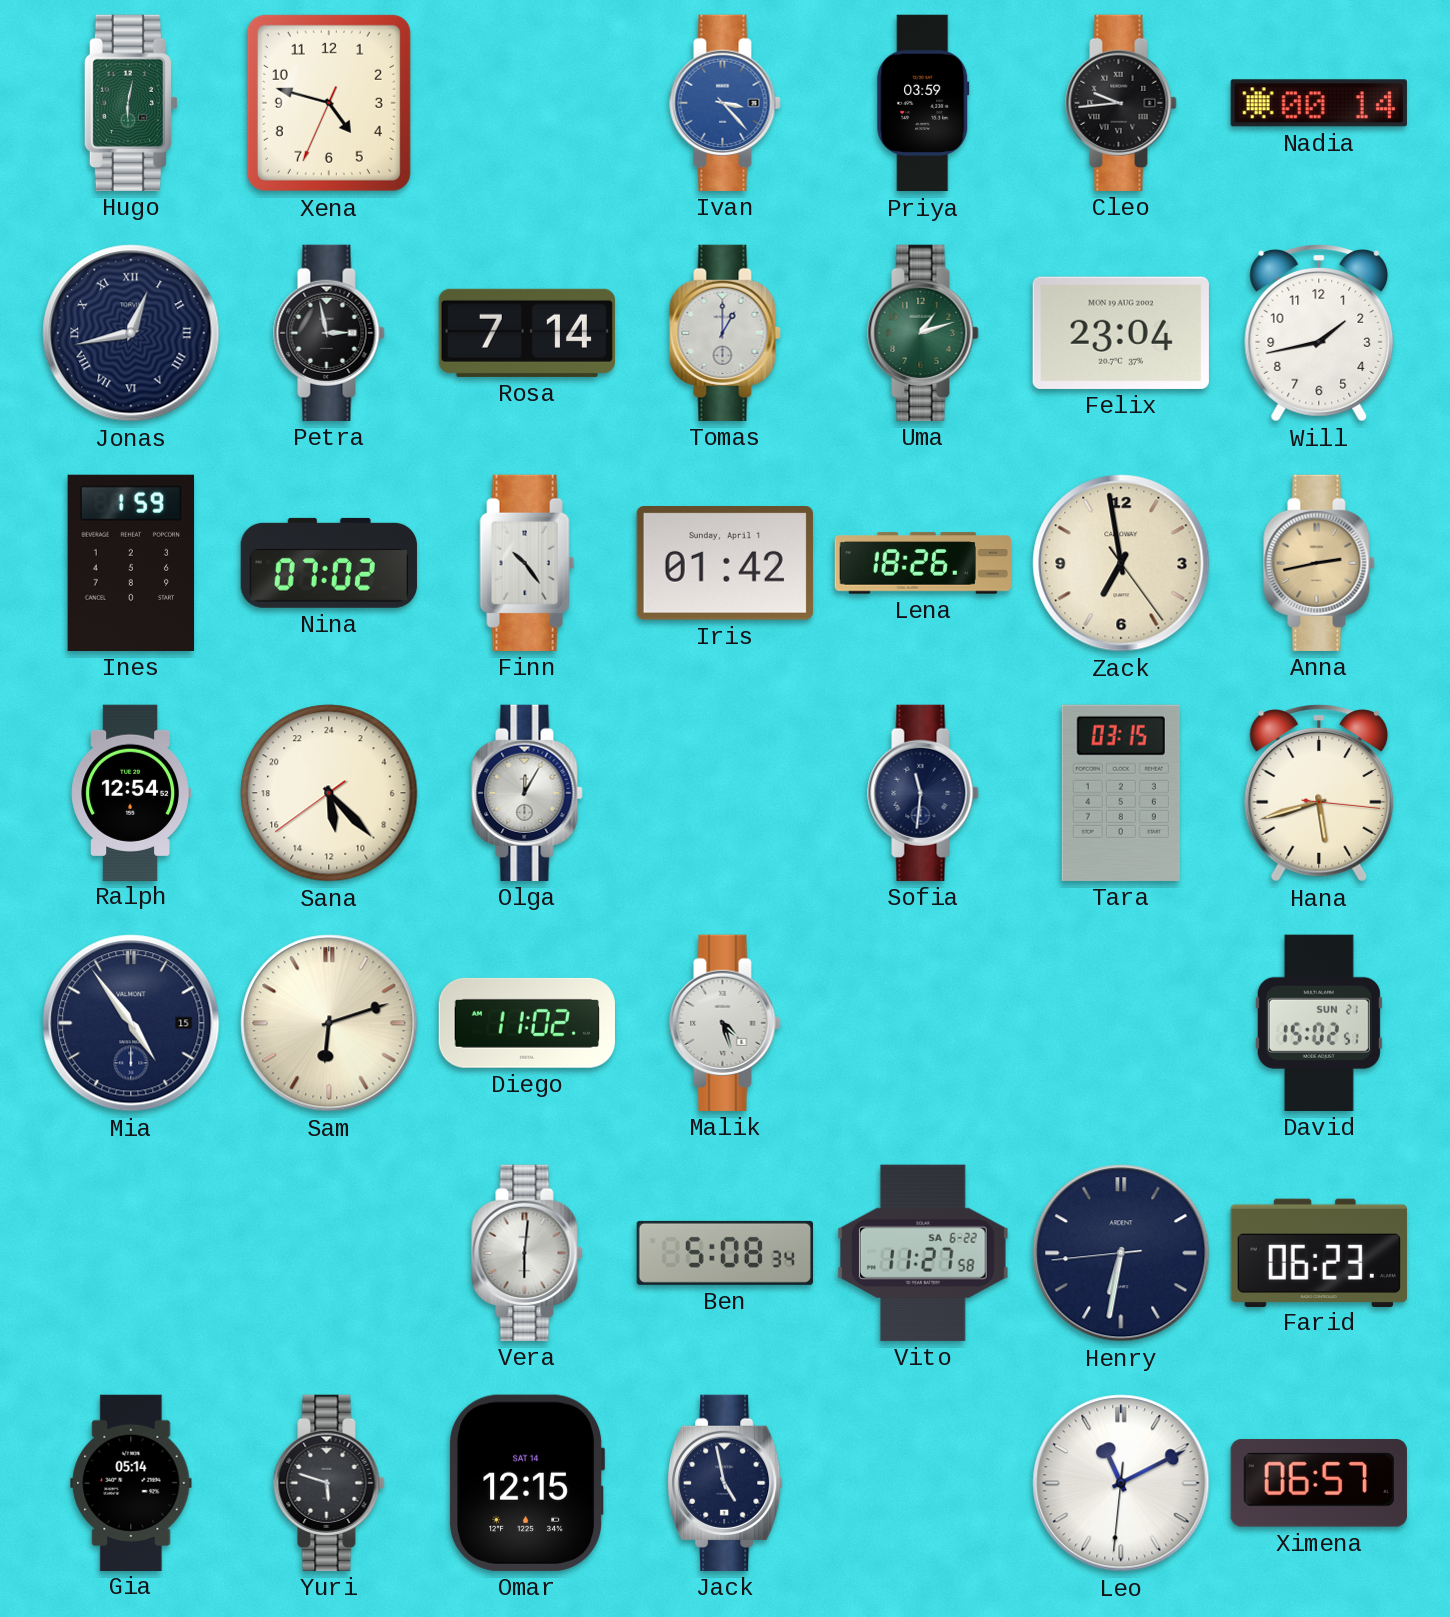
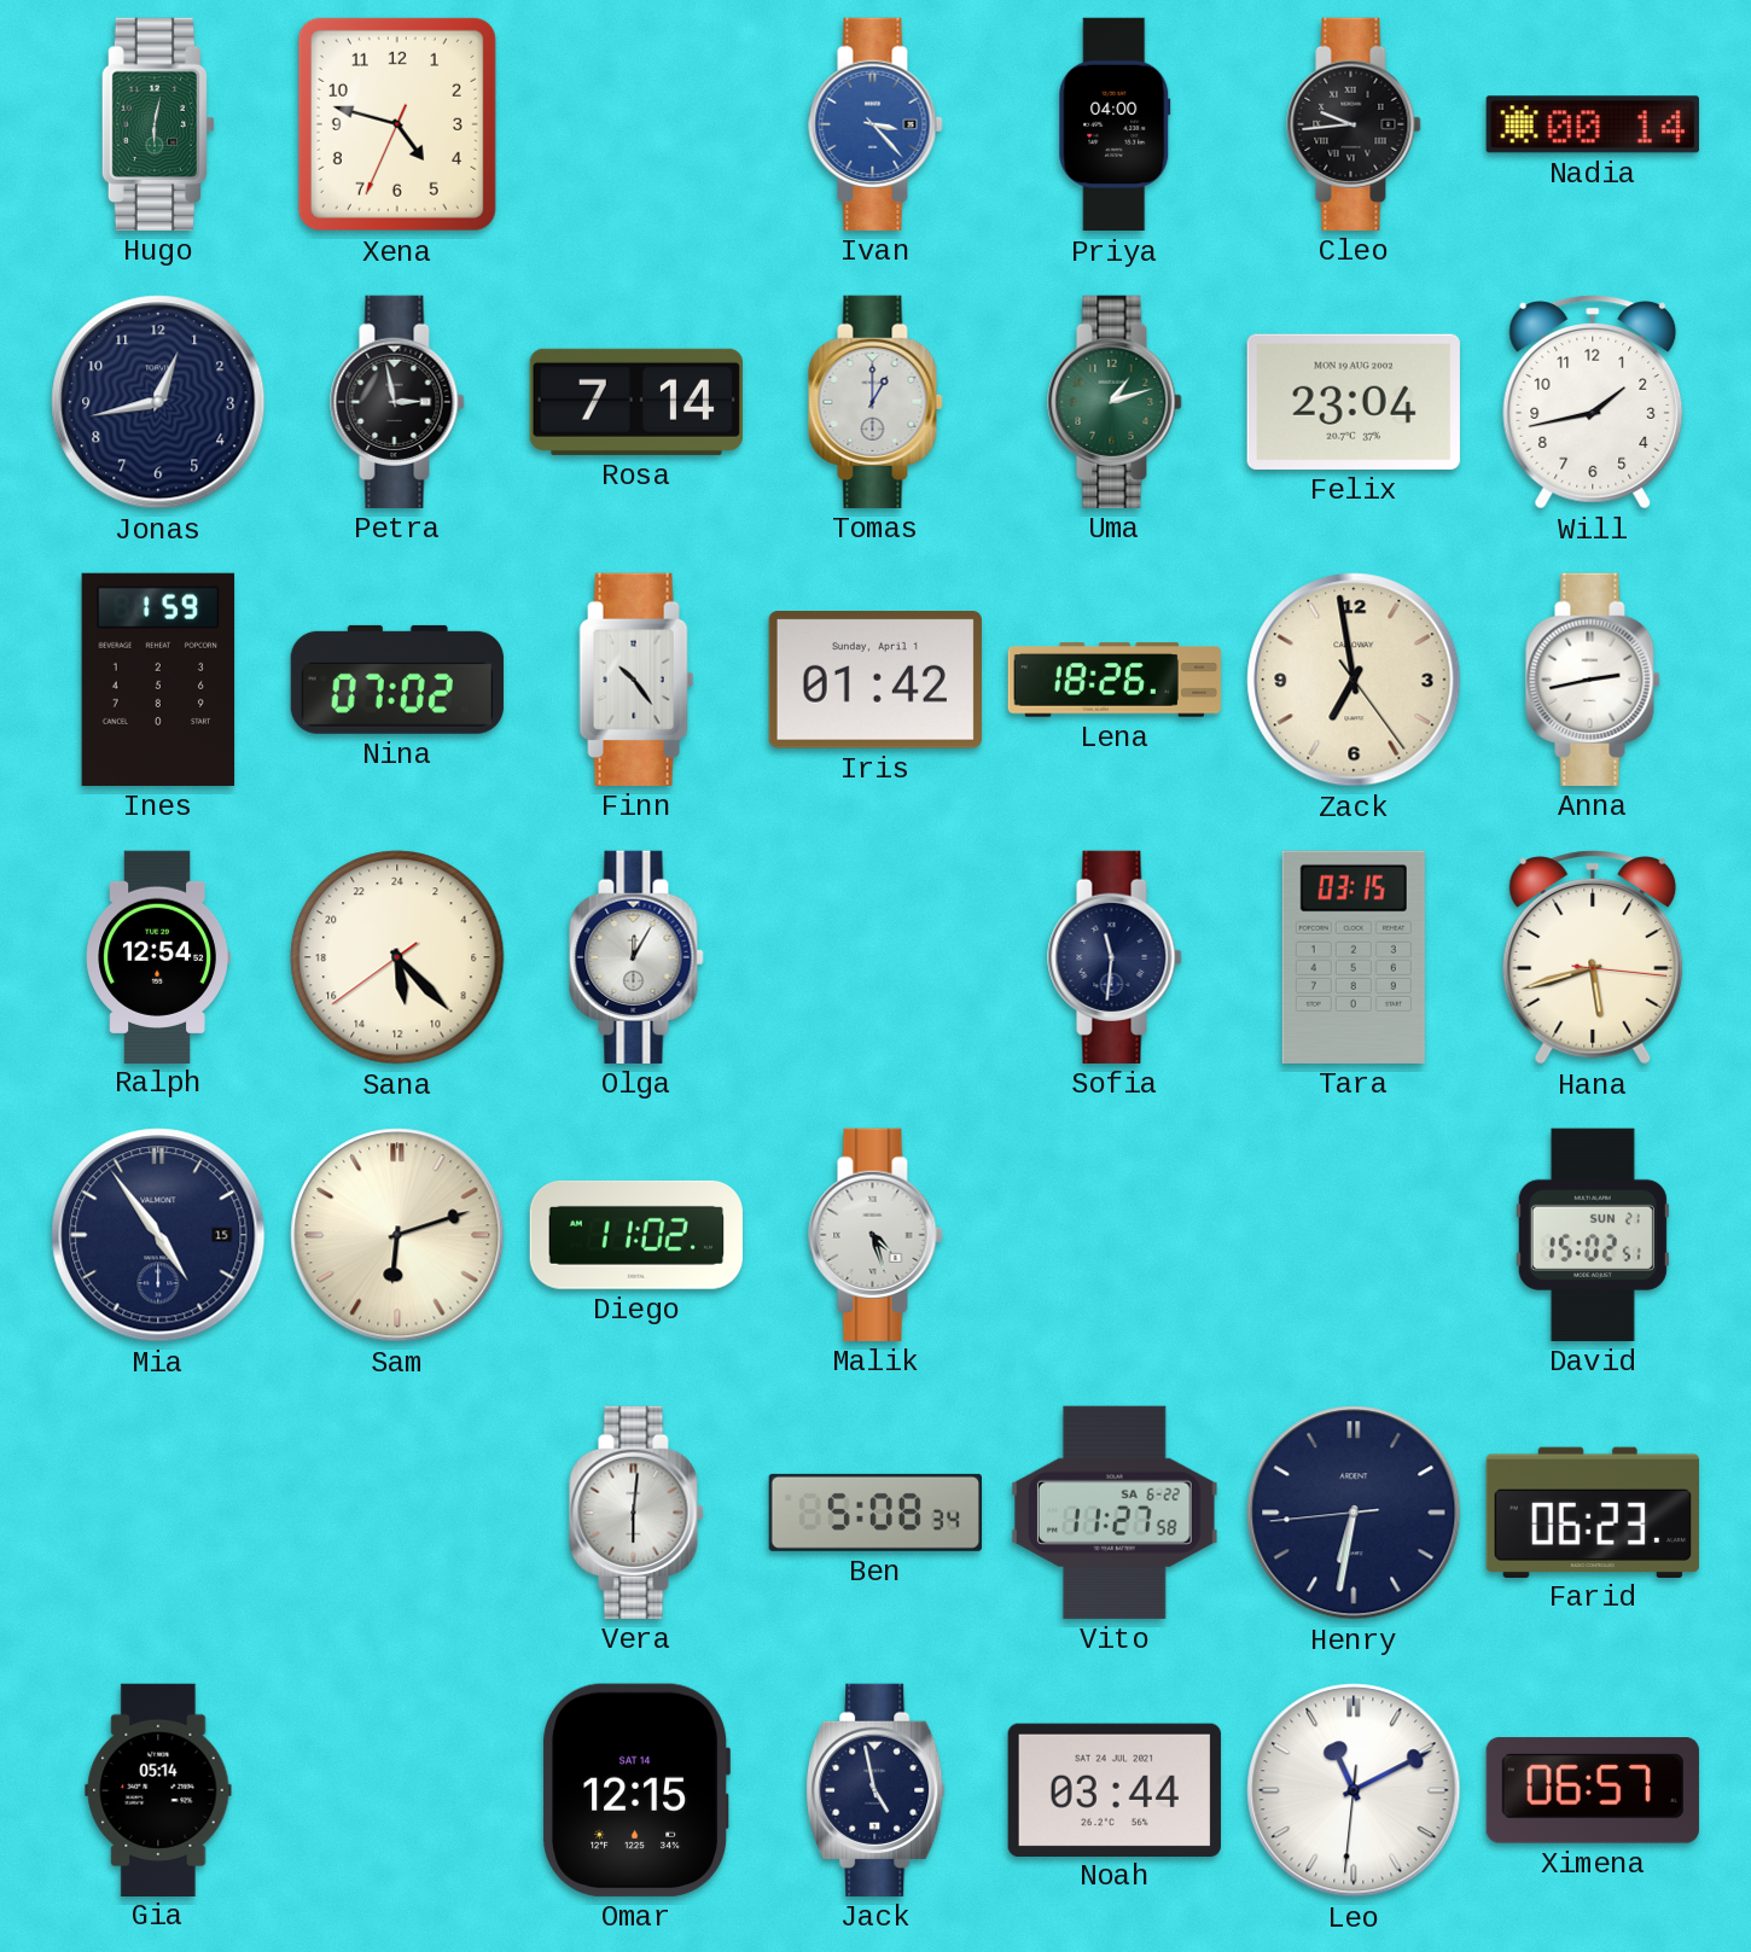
Priya: 03:59 -> 04:00 (1115, 124)
Jonas numerals: Roman -> Arabic (158, 402)
Anna dial: champagne -> white (1593, 680)
Yuri: 5:48 -> none (329, 1483)
Noah: none -> 03:44 (1115, 1789)
